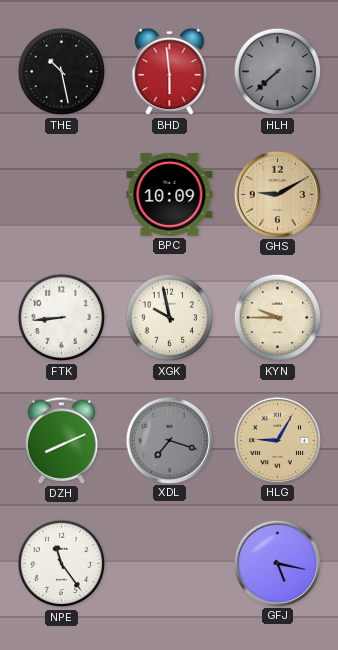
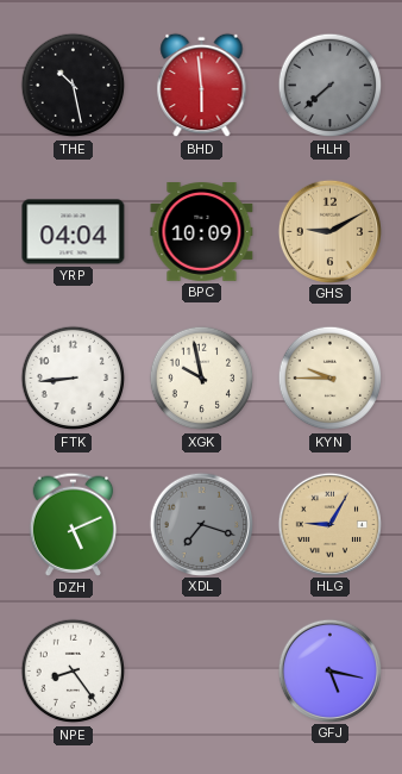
YRP: none -> 04:04 (74, 232)
DZH: 8:11 -> 5:11 (74, 524)
NPE: 11:24 -> 8:24 (74, 672)
